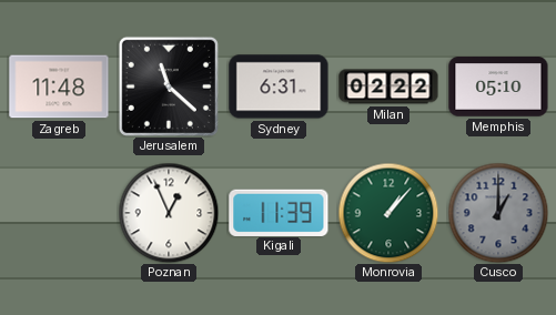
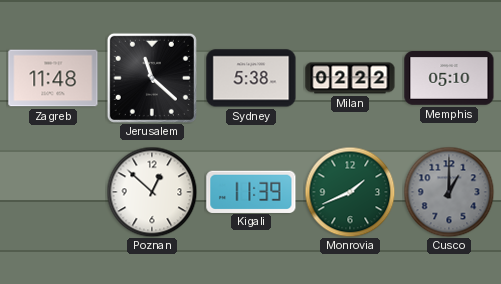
Sydney: 6:31 -> 5:38 (251, 78)
Poznan: 12:56 -> 12:52 (152, 192)
Monrovia: 1:07 -> 1:41 (350, 192)
